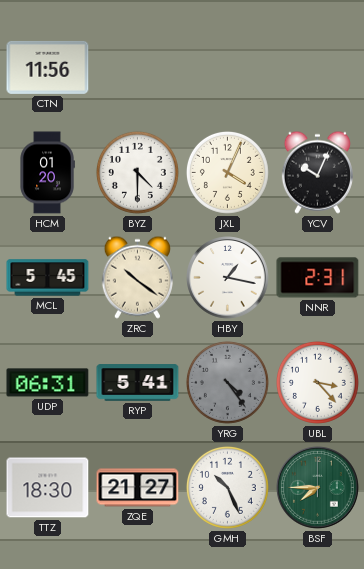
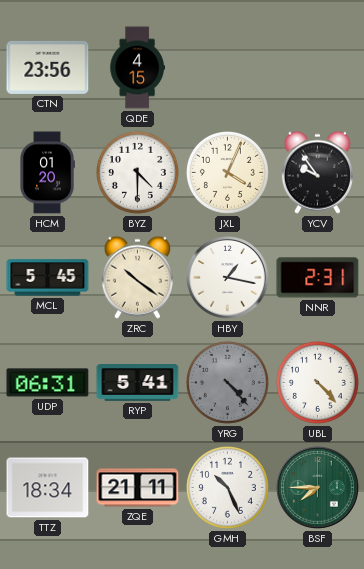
CTN: 11:56 -> 23:56 (48, 67)
QDE: none -> 4:15 (137, 68)
YCV: 10:04 -> 9:54 (317, 172)
YRG: 4:24 -> 4:23 (227, 382)
UBL: 3:23 -> 4:23 (317, 382)
TTZ: 18:30 -> 18:34 (48, 488)
ZQE: 21:27 -> 21:11 (138, 488)
